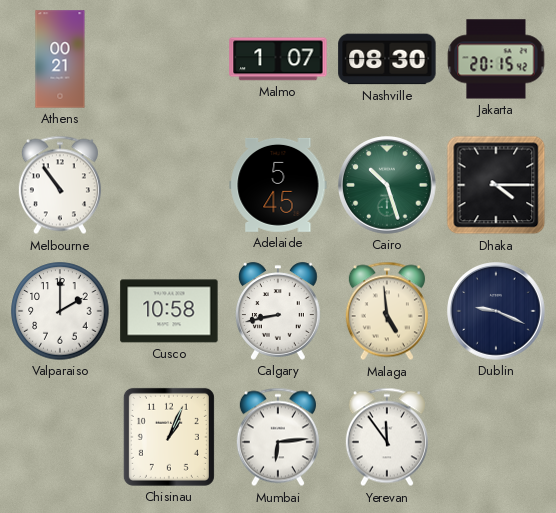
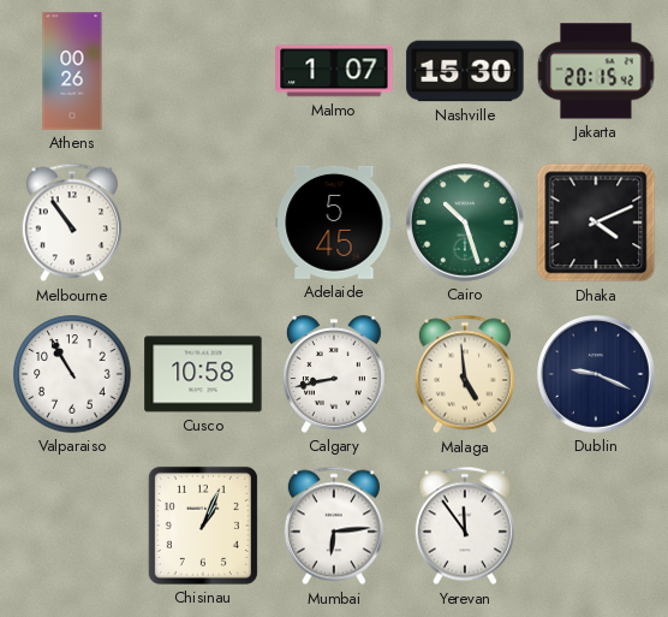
Athens: 00:21 -> 00:26 (72, 71)
Nashville: 08:30 -> 15:30 (465, 71)
Dhaka: 4:15 -> 4:11 (596, 223)
Valparaiso: 2:00 -> 10:55 (72, 374)
